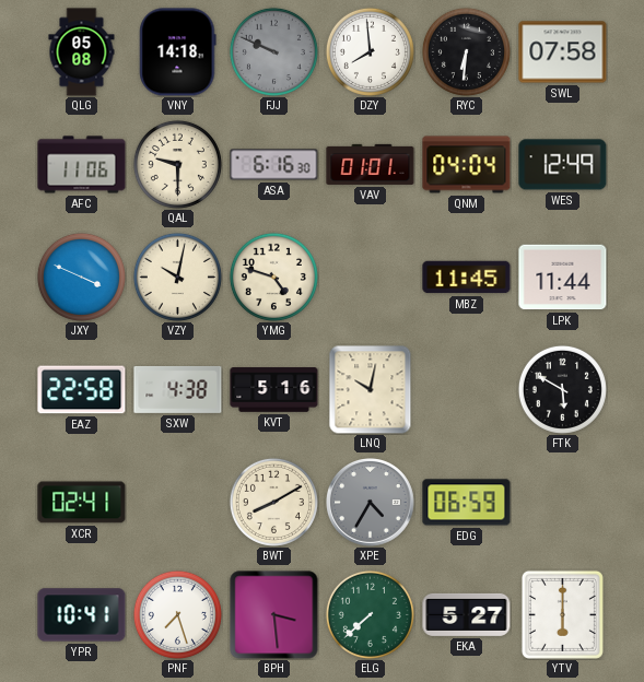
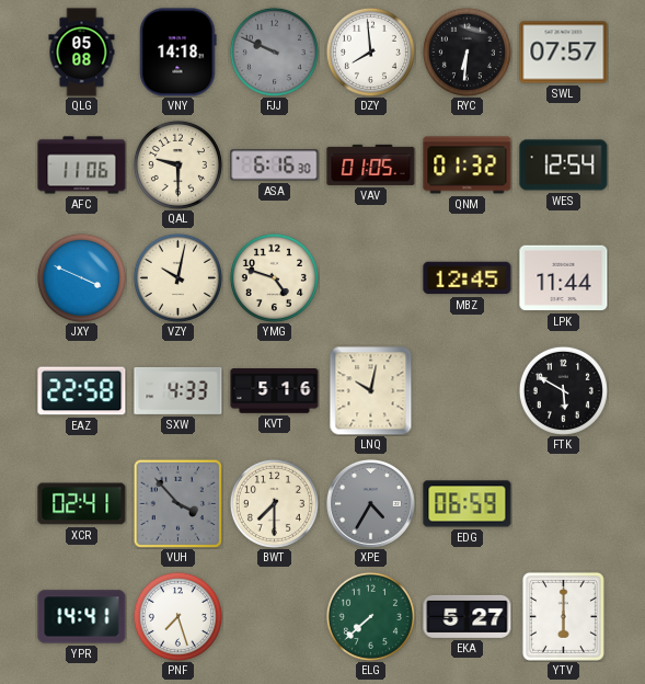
SWL: 07:58 -> 07:57 (564, 53)
VAV: 01:01 -> 01:05 (371, 164)
QNM: 04:04 -> 01:32 (468, 166)
WES: 12:49 -> 12:54 (564, 166)
MBZ: 11:45 -> 12:45 (468, 278)
SXW: 4:38 -> 4:33 (178, 390)
VUH: none -> 3:53 (177, 503)
BWT: 8:10 -> 7:30 (274, 503)
YPR: 10:41 -> 14:41 (82, 617)
BPH: 3:29 -> none (274, 615)
